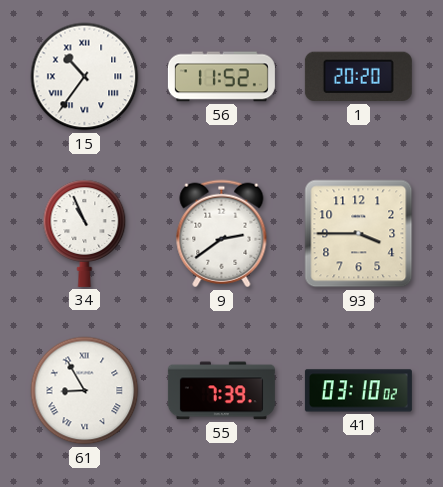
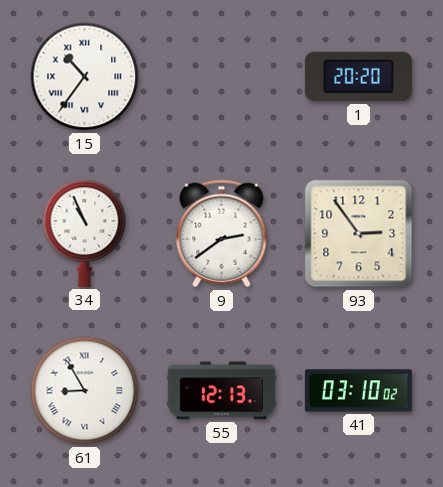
56: 11:52 -> none (221, 77)
93: 3:45 -> 2:54 (359, 234)
55: 7:39 -> 12:13 (221, 391)
